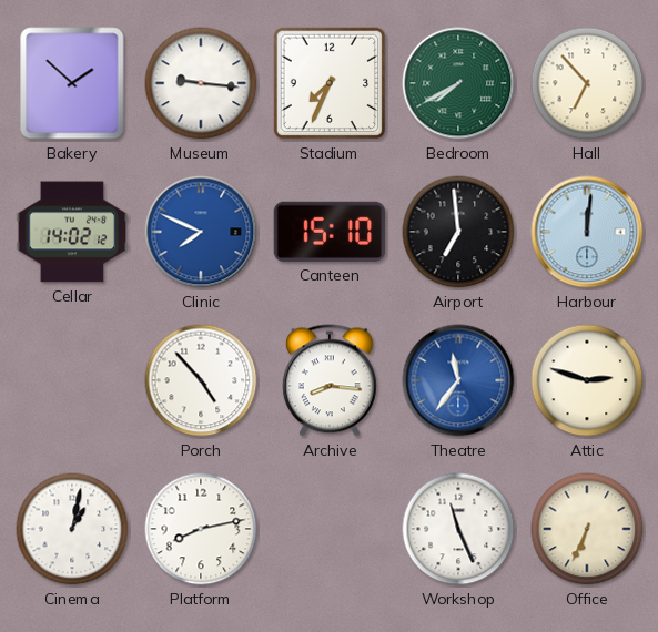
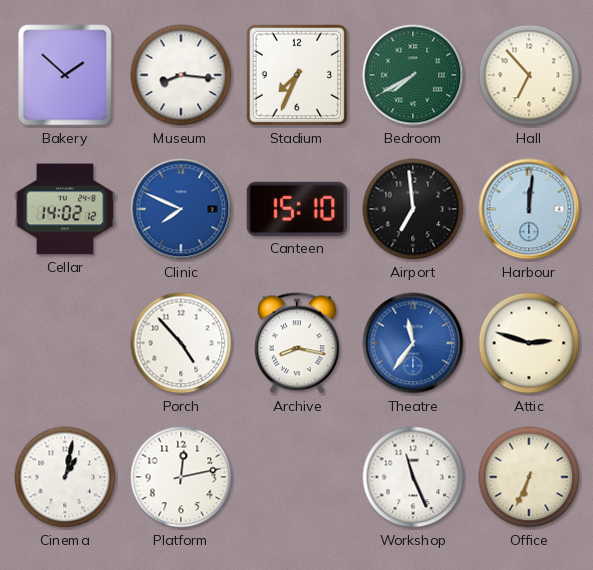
Museum: 9:16 -> 8:16 (181, 75)
Archive: 8:16 -> 8:17 (297, 343)
Platform: 8:13 -> 12:13 (181, 477)
